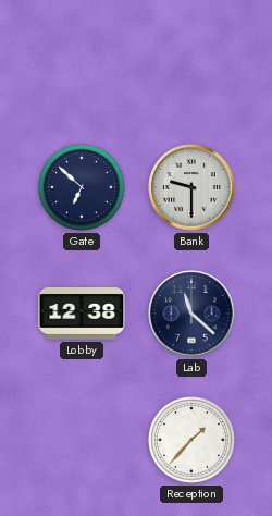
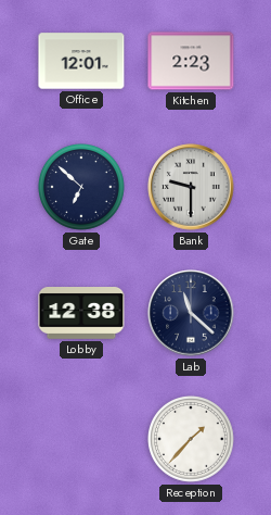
Office: none -> 12:01 (81, 61)
Kitchen: none -> 2:23 (191, 61)
